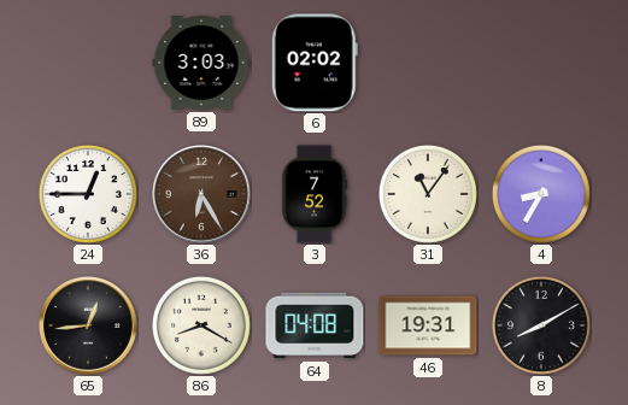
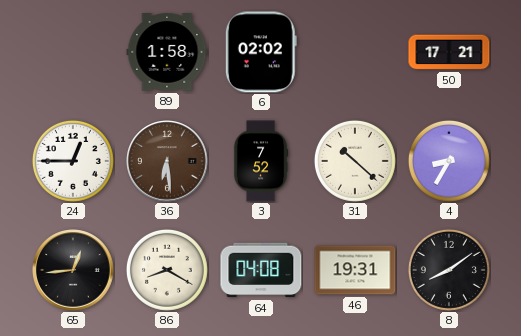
89: 3:03 -> 1:58 (167, 52)
50: none -> 17:21 (449, 52)
36: 6:25 -> 6:29 (167, 161)
31: 11:06 -> 10:22 (355, 161)
8: 8:10 -> 8:09 (449, 270)
